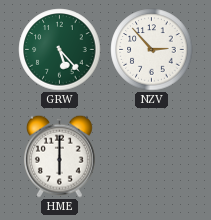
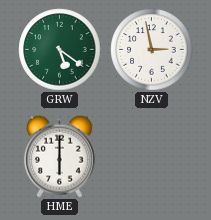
GRW: 5:23 -> 5:21 (60, 50)
NZV: 2:53 -> 2:58 (152, 50)
